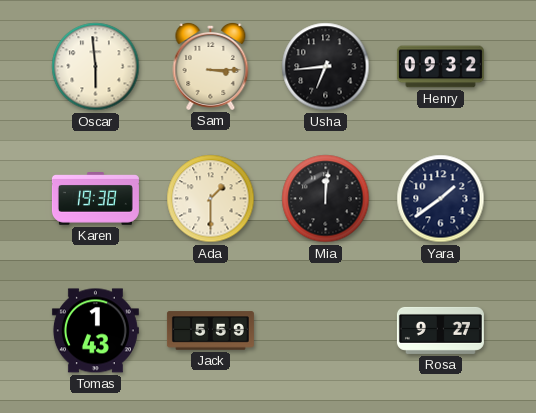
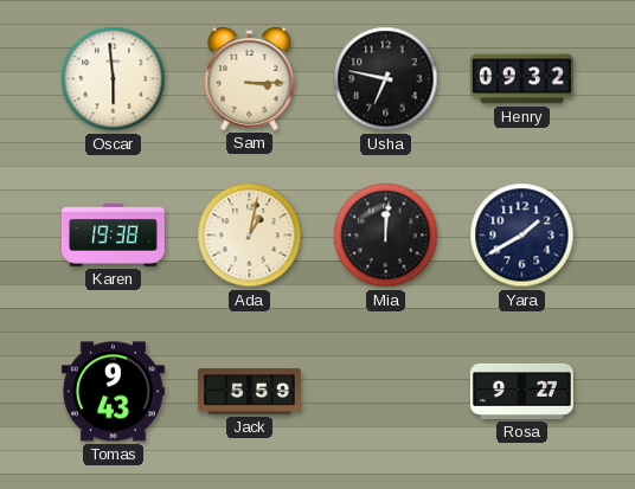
Usha: 6:44 -> 6:47 (386, 79)
Ada: 1:30 -> 1:02 (250, 236)
Yara: 1:39 -> 1:40 (522, 236)
Tomas: 1:43 -> 9:43 (113, 392)
